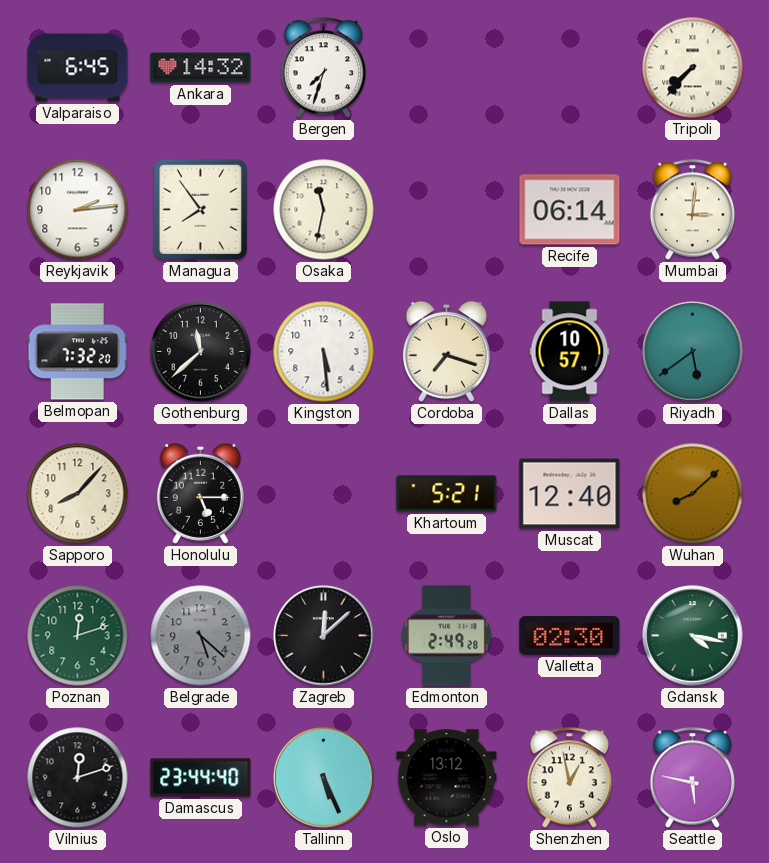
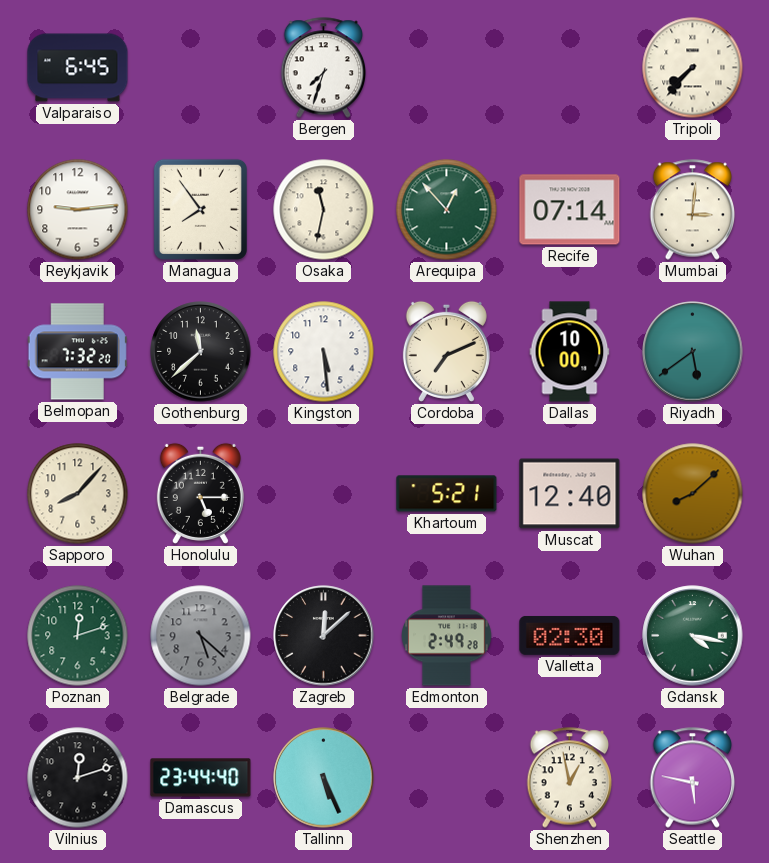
Ankara: 14:32 -> none (201, 68)
Reykjavik: 2:14 -> 9:14 (78, 210)
Arequipa: none -> 12:53 (447, 210)
Recife: 06:14 -> 07:14 (570, 210)
Cordoba: 7:18 -> 7:11 (446, 351)
Dallas: 10:57 -> 10:00 (570, 352)
Oslo: 13:12 -> none (447, 778)
